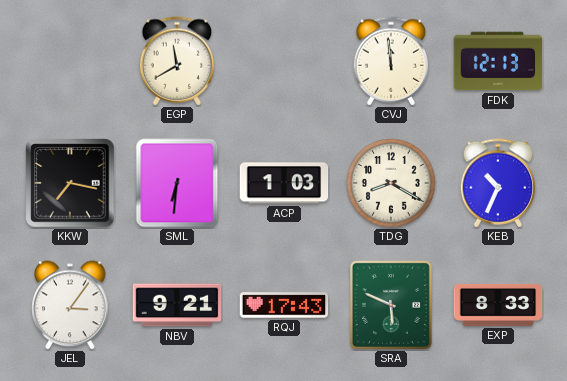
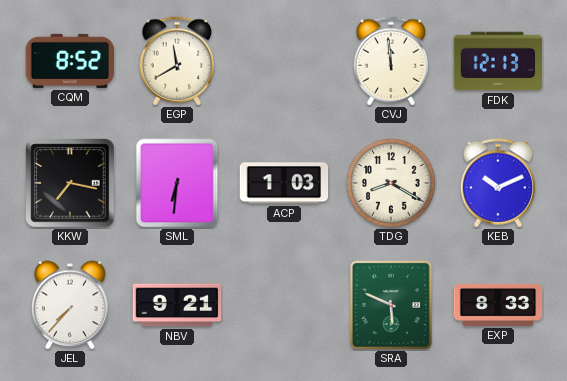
CQM: none -> 8:52 (69, 61)
KEB: 10:34 -> 10:11 (498, 183)
JEL: 3:06 -> 7:37 (70, 305)
RQJ: 17:43 -> none (284, 305)
